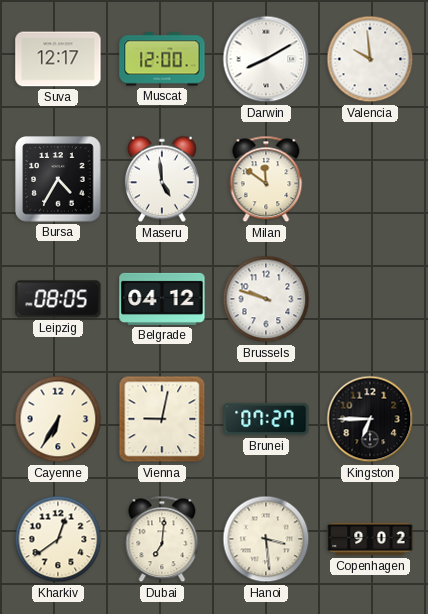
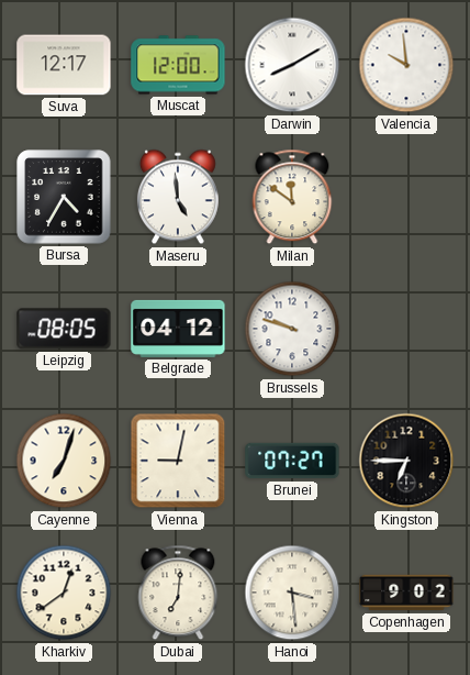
Cayenne: 6:35 -> 7:03 (64, 461)
